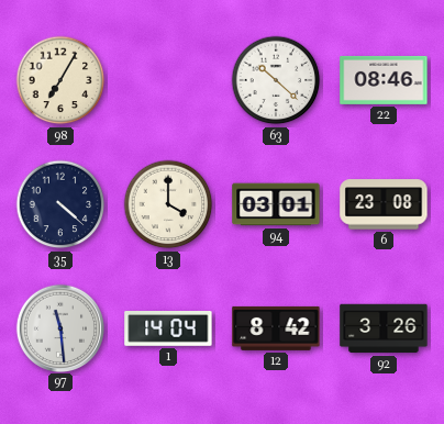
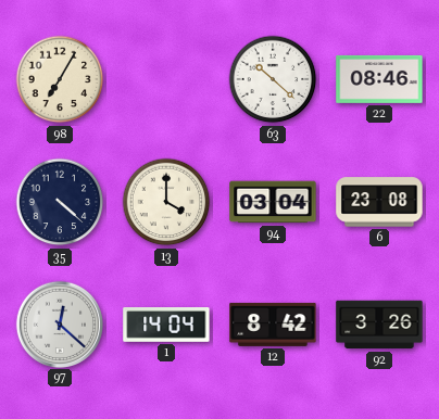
94: 03:01 -> 03:04 (273, 202)
97: 11:29 -> 12:22 (59, 323)
